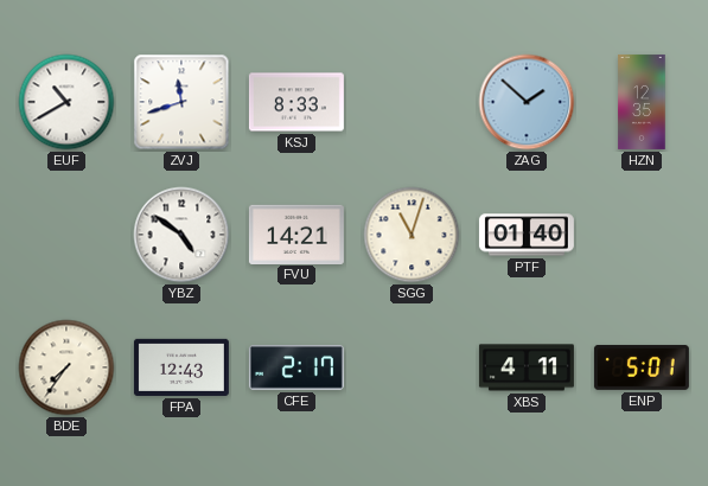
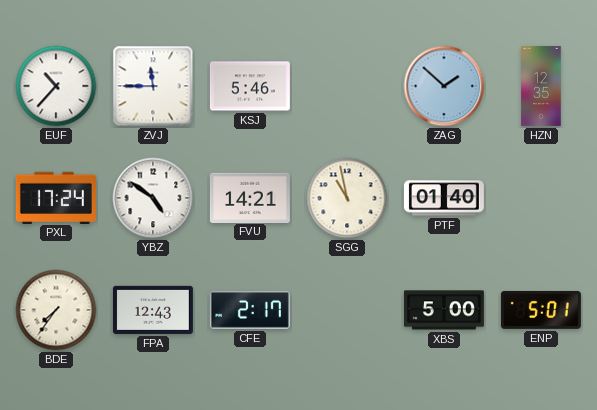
EUF: 10:40 -> 10:37 (56, 86)
ZVJ: 11:42 -> 11:45 (153, 86)
KSJ: 8:33 -> 5:46 (250, 86)
PXL: none -> 17:24 (56, 197)
SGG: 11:03 -> 10:58 (347, 198)
XBS: 4:11 -> 5:00 (444, 310)
